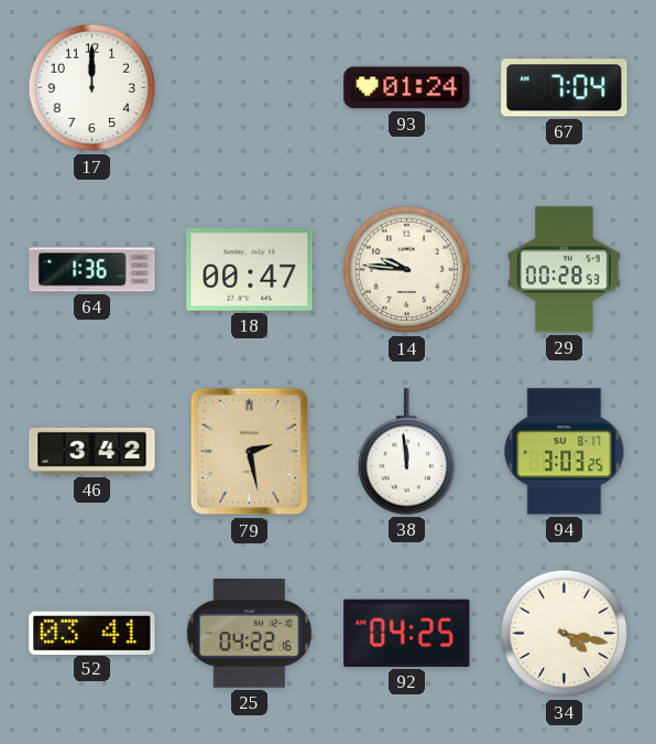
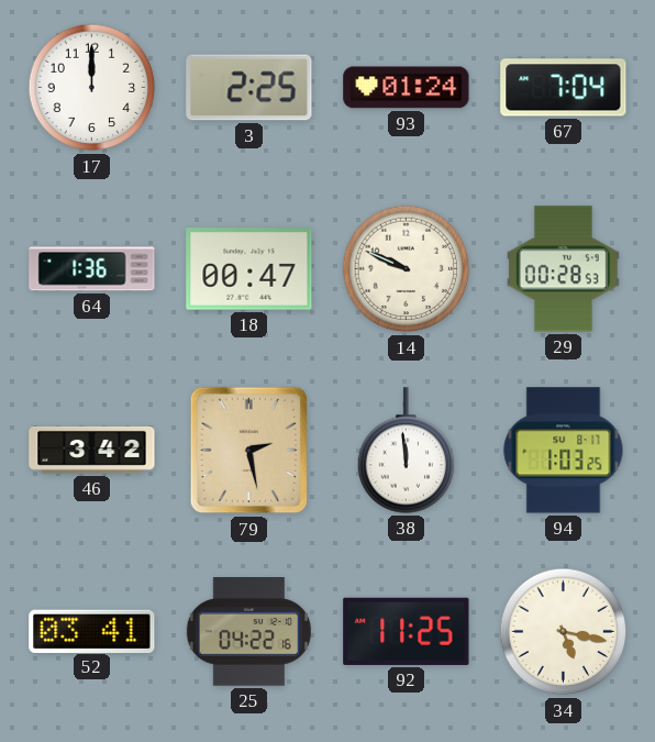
3: none -> 2:25 (249, 88)
14: 9:46 -> 9:49 (407, 269)
94: 3:03 -> 1:03 (564, 451)
92: 04:25 -> 11:25 (407, 631)
34: 4:17 -> 5:17 (564, 632)
